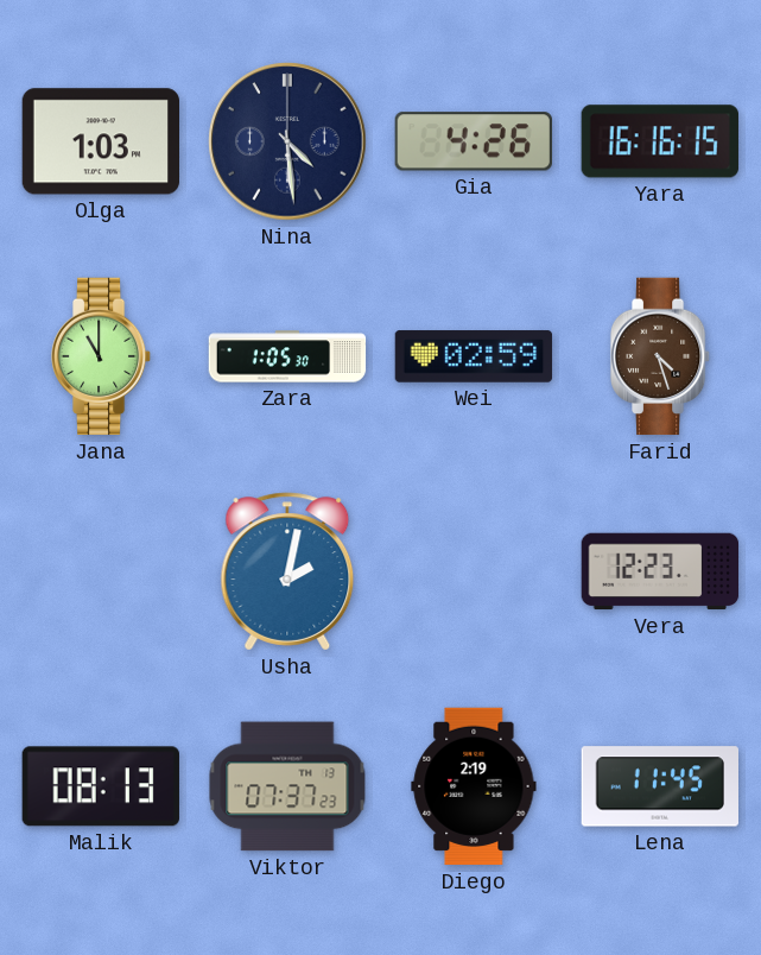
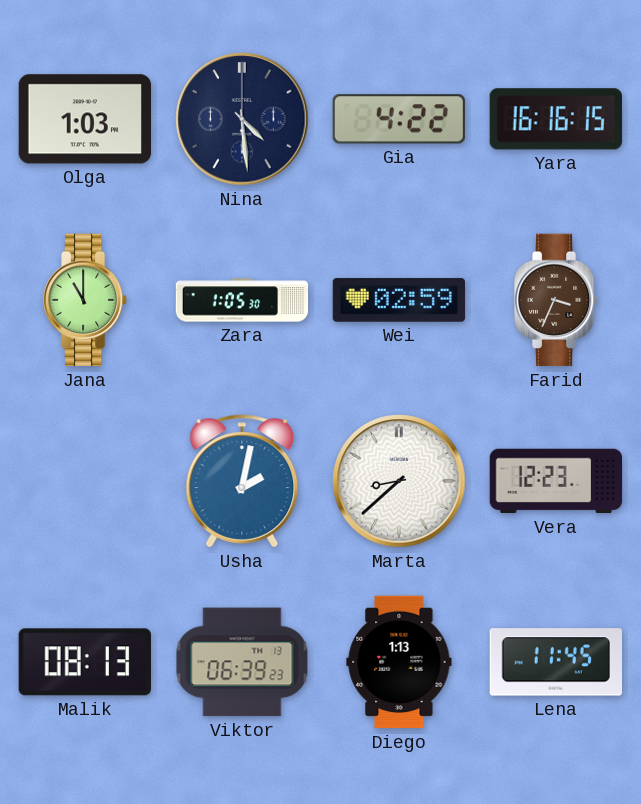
Gia: 4:26 -> 4:22 (399, 119)
Farid: 4:27 -> 3:34 (556, 300)
Marta: none -> 8:38 (399, 481)
Viktor: 07:37 -> 06:39 (242, 662)
Diego: 2:19 -> 1:13 (399, 662)
